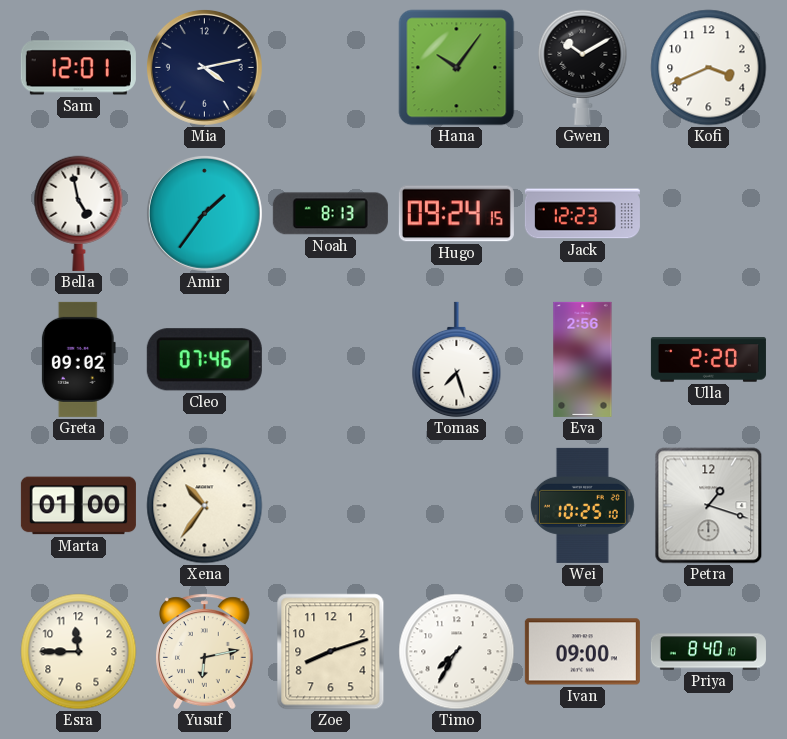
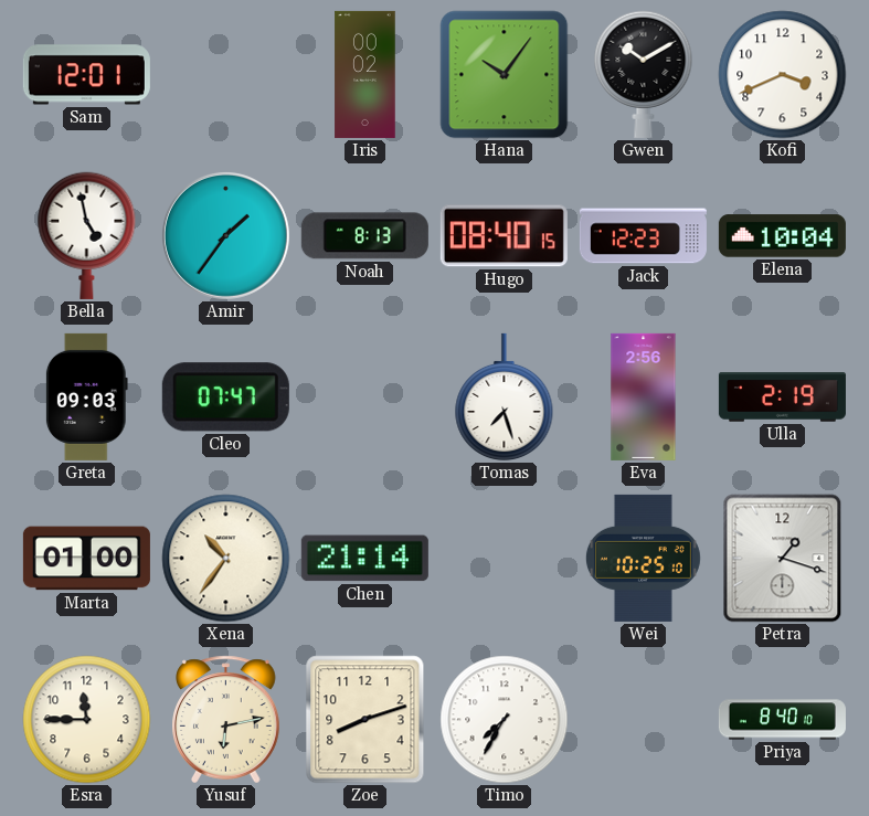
Mia: 4:13 -> none (205, 68)
Iris: none -> 00:02 (365, 74)
Hugo: 09:24 -> 08:40 (504, 236)
Elena: none -> 10:04 (782, 236)
Greta: 09:02 -> 09:03 (86, 396)
Cleo: 07:46 -> 07:47 (225, 398)
Ulla: 2:20 -> 2:19 (782, 398)
Chen: none -> 21:14 (364, 559)
Ivan: 09:00 -> none (582, 652)
